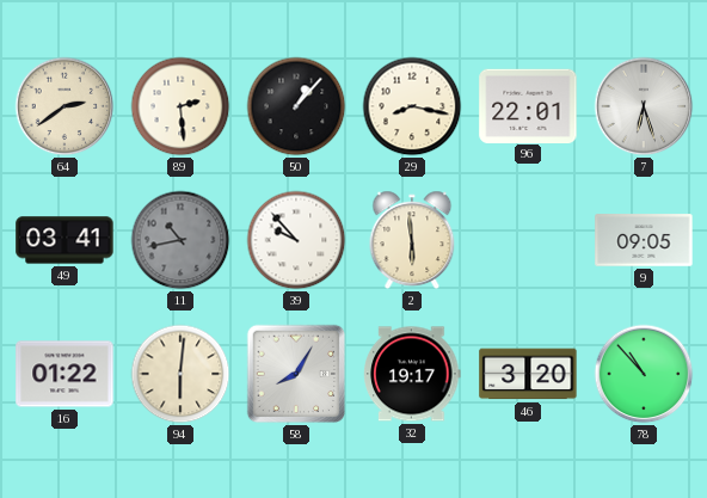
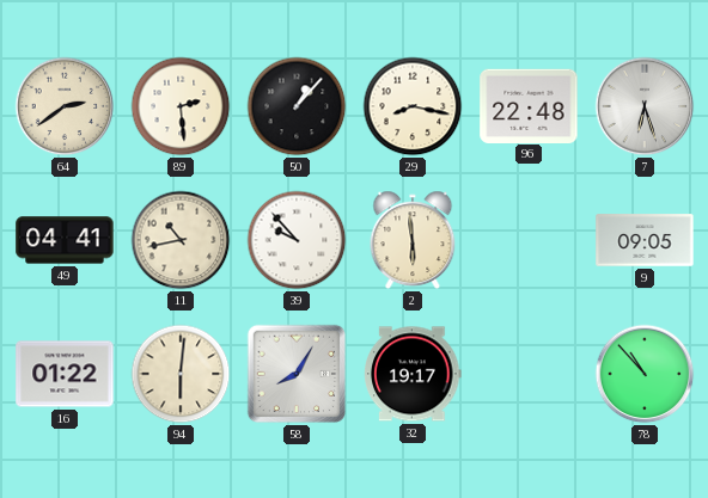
96: 22:01 -> 22:48 (529, 105)
49: 03:41 -> 04:41 (65, 240)
11 dial: grey -> cream (181, 240)
46: 3:20 -> none (528, 374)
